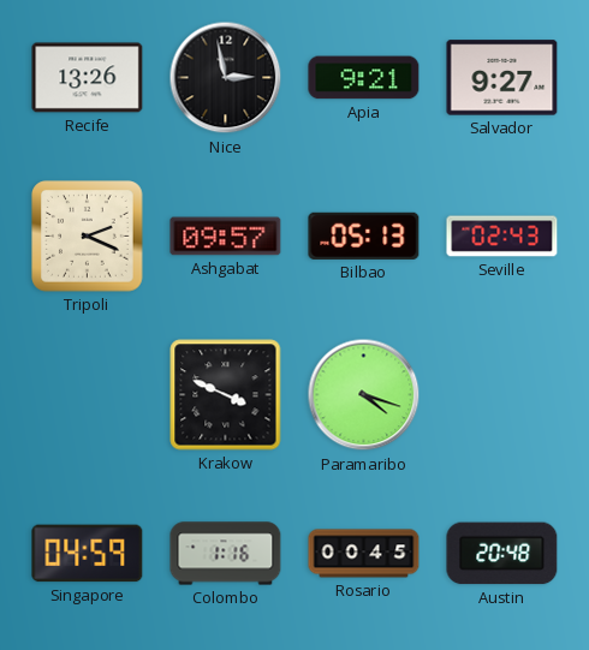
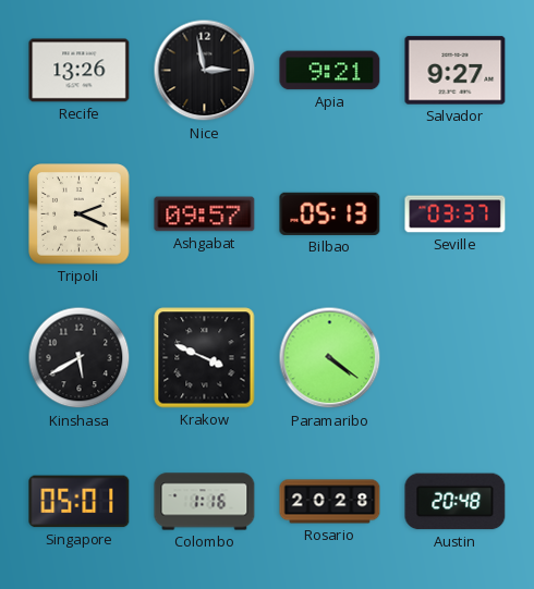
Seville: 02:43 -> 03:37 (456, 214)
Kinshasa: none -> 5:40 (80, 358)
Paramaribo: 4:18 -> 4:21 (330, 358)
Singapore: 04:59 -> 05:01 (80, 502)
Rosario: 00:45 -> 20:28 (330, 502)
